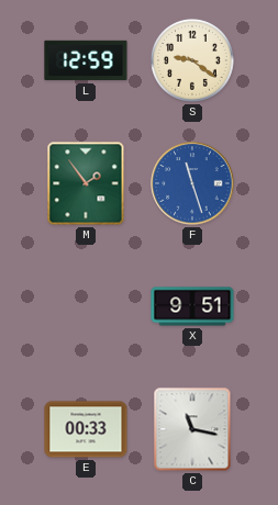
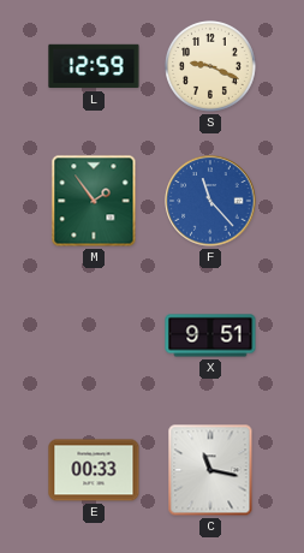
S: 9:21 -> 9:19 (211, 67)
F: 11:27 -> 11:23 (210, 201)
